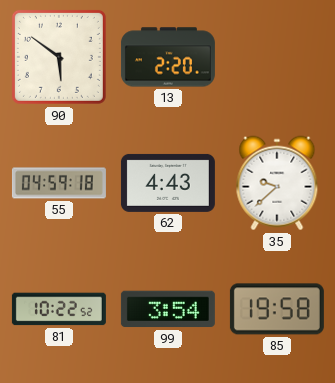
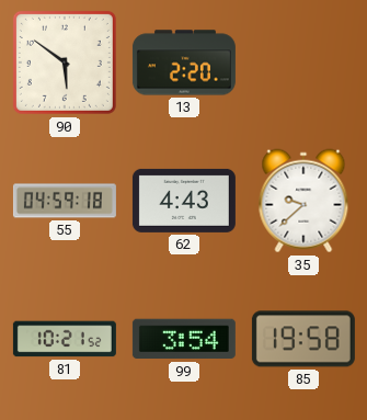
81: 10:22 -> 10:21 (65, 339)
